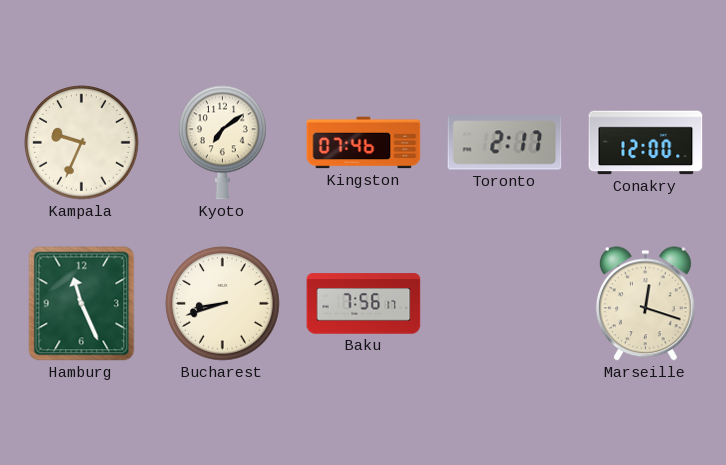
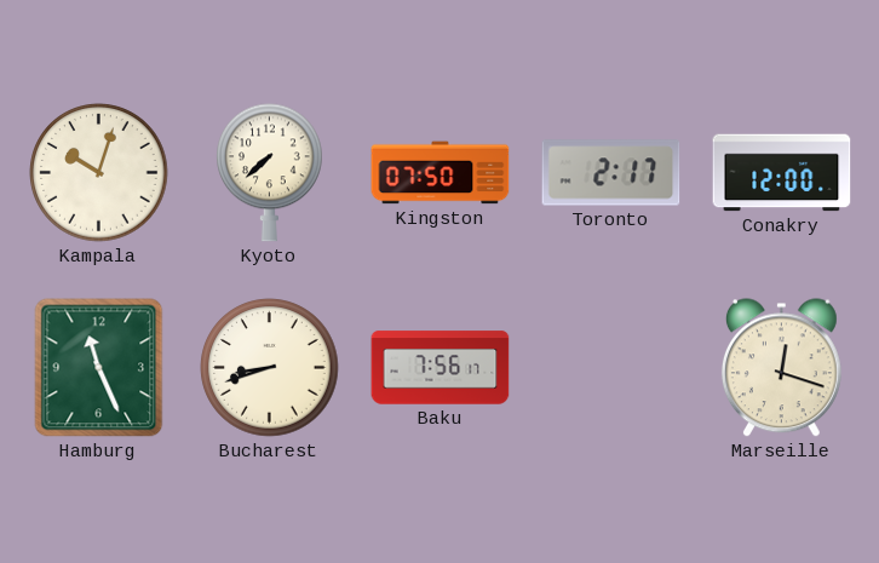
Kampala: 9:34 -> 10:03 (99, 173)
Kyoto: 7:09 -> 7:38 (270, 173)
Kingston: 07:46 -> 07:50 (441, 173)
